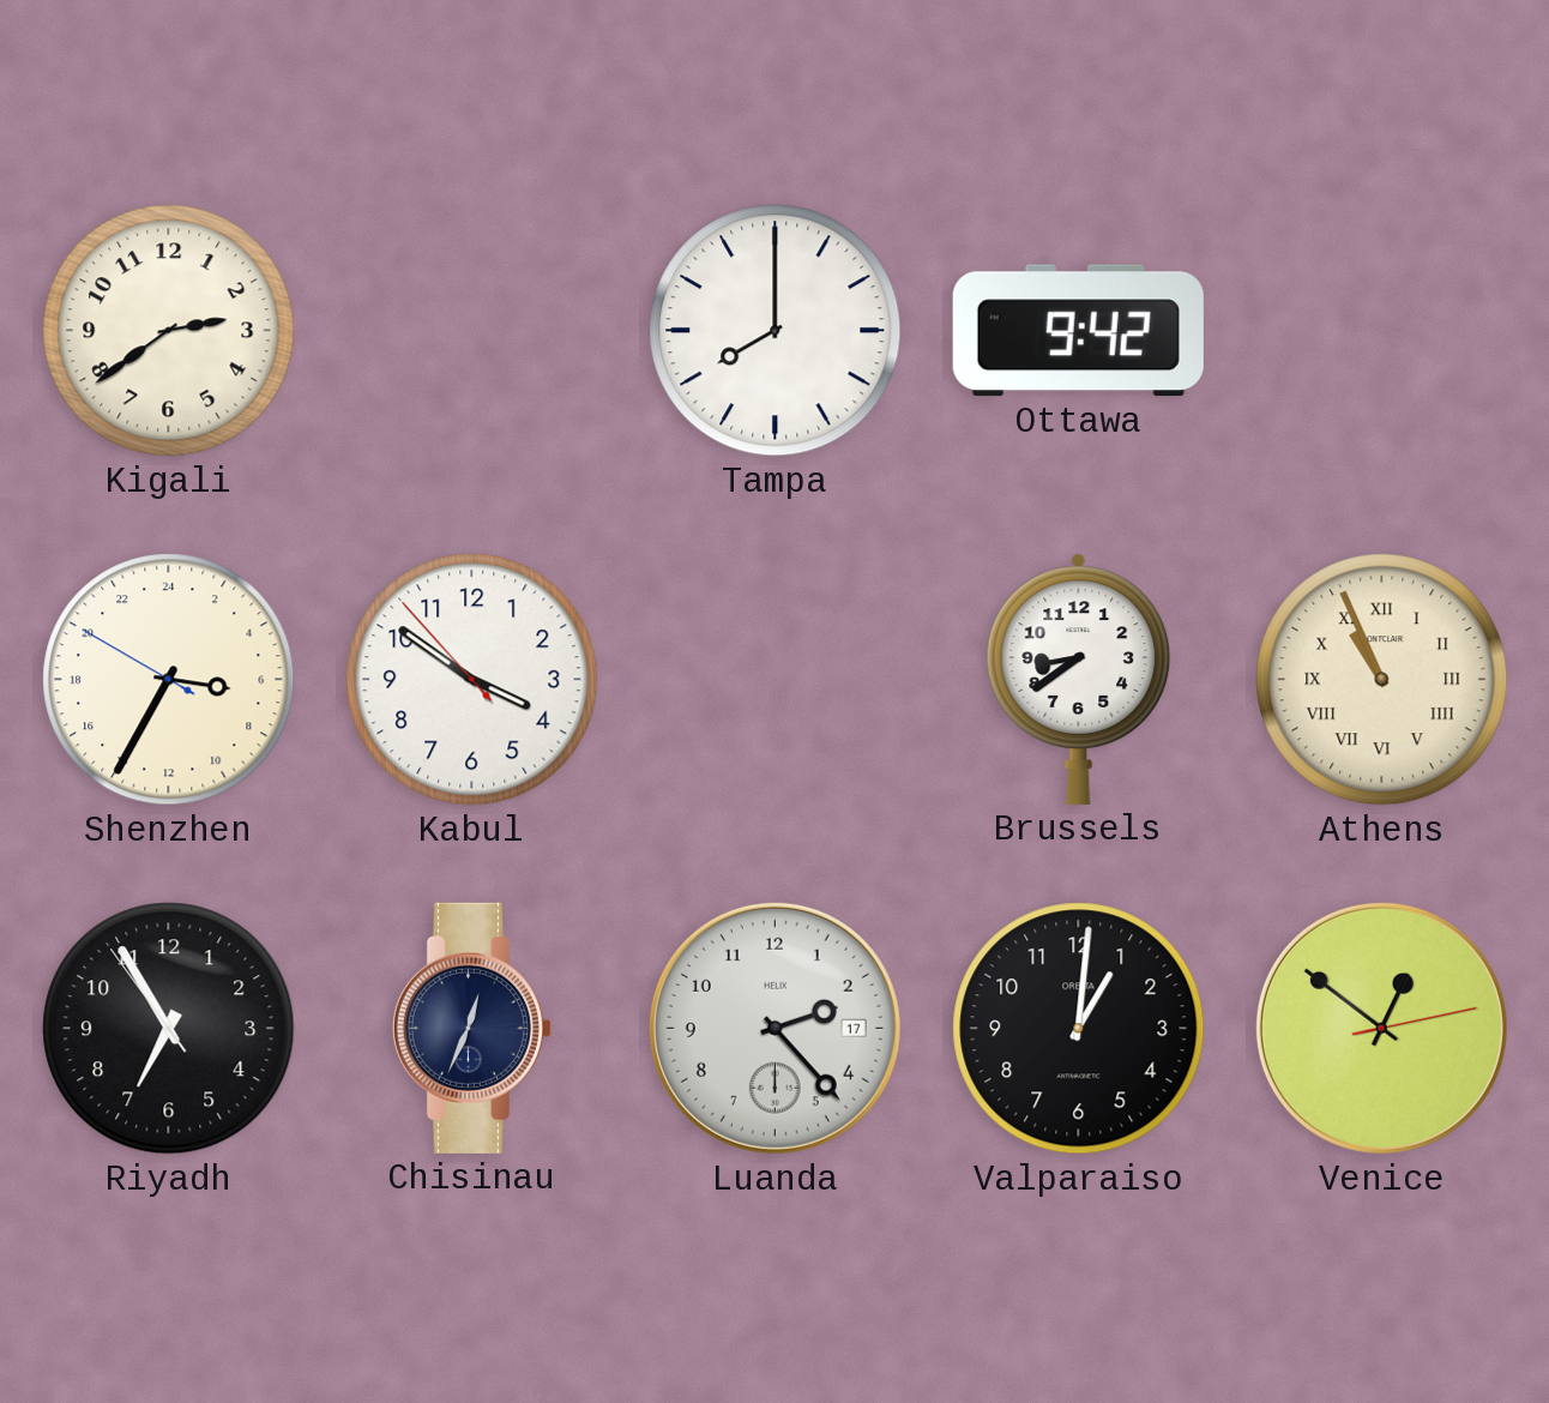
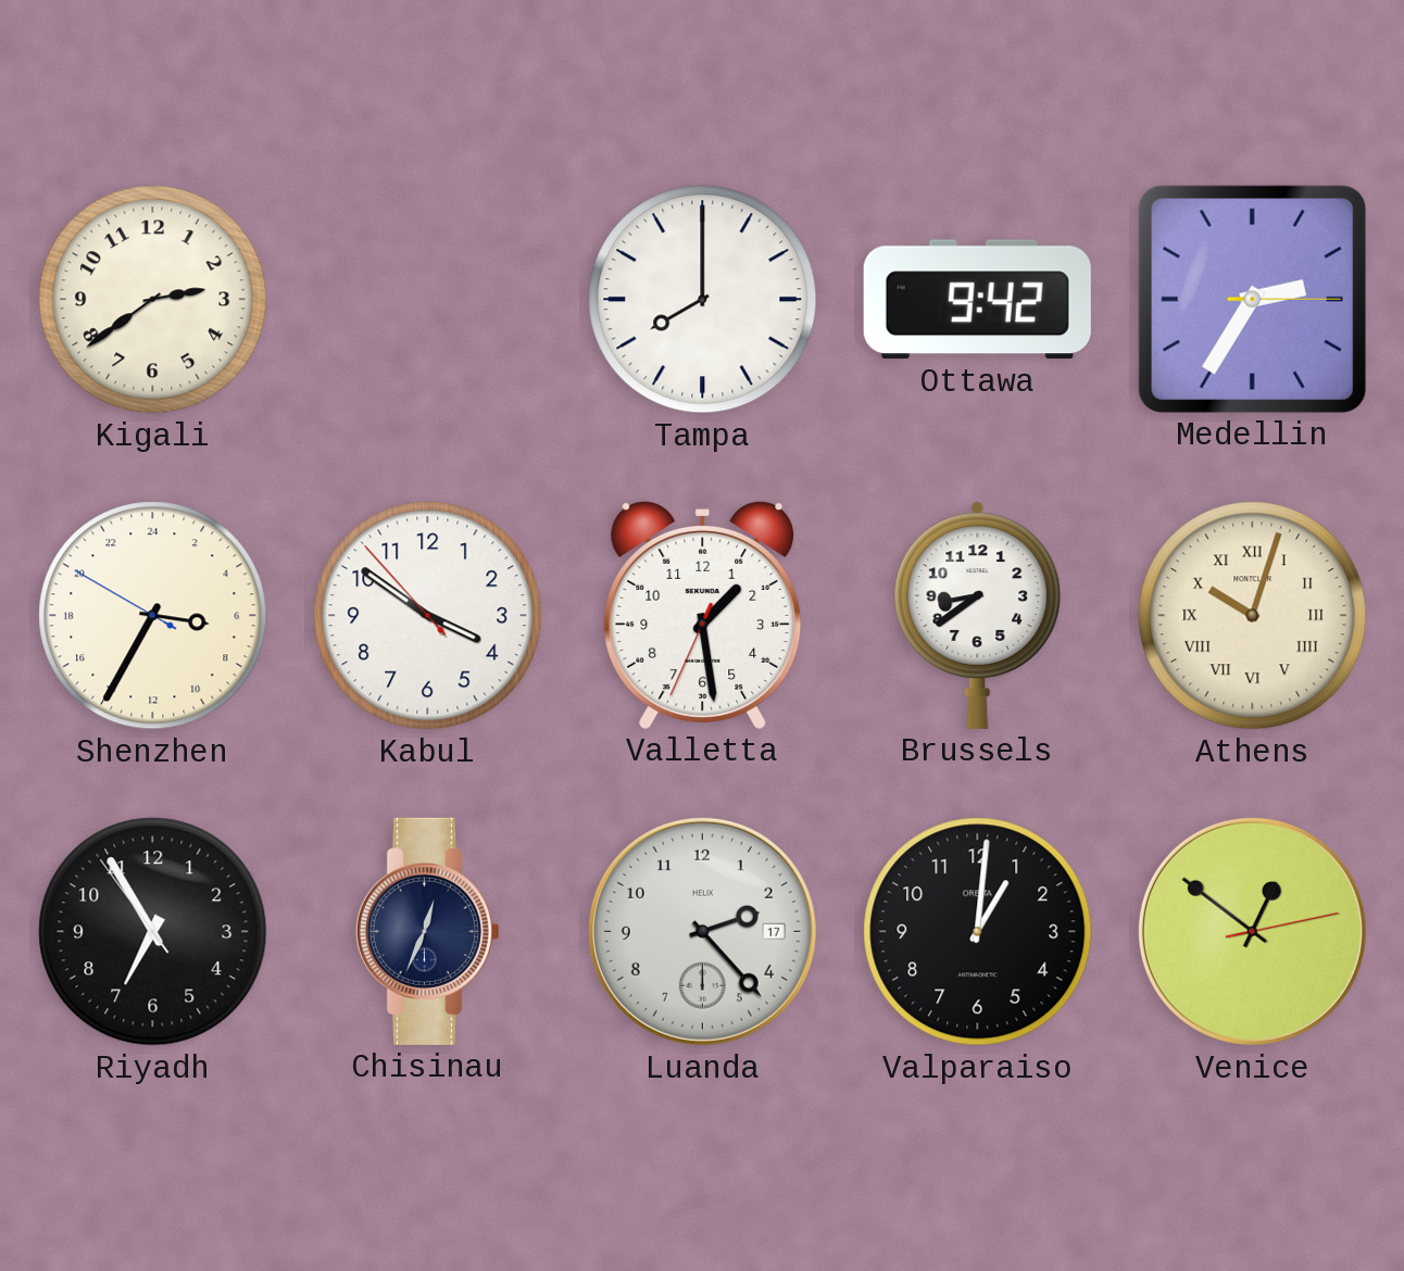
Medellin: none -> 2:35 (1252, 299)
Valletta: none -> 1:28 (703, 615)
Athens: 10:56 -> 10:03 (1253, 616)
